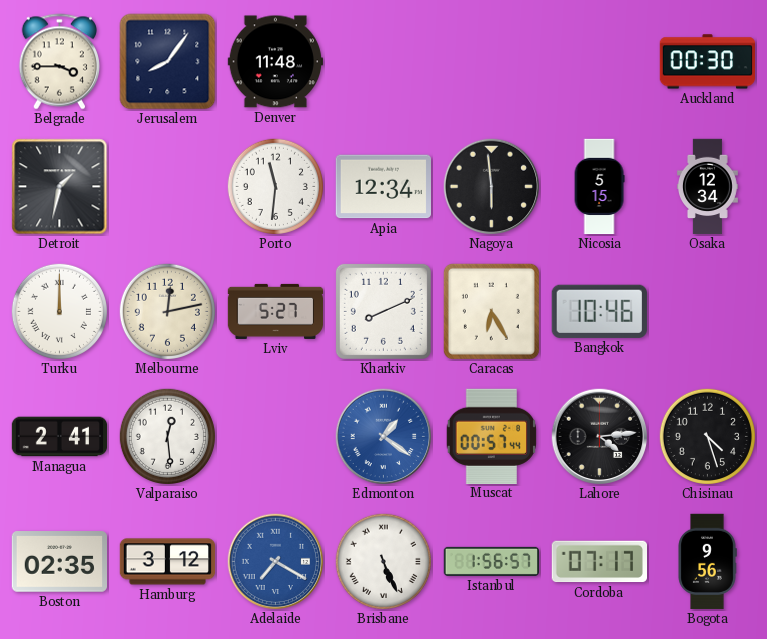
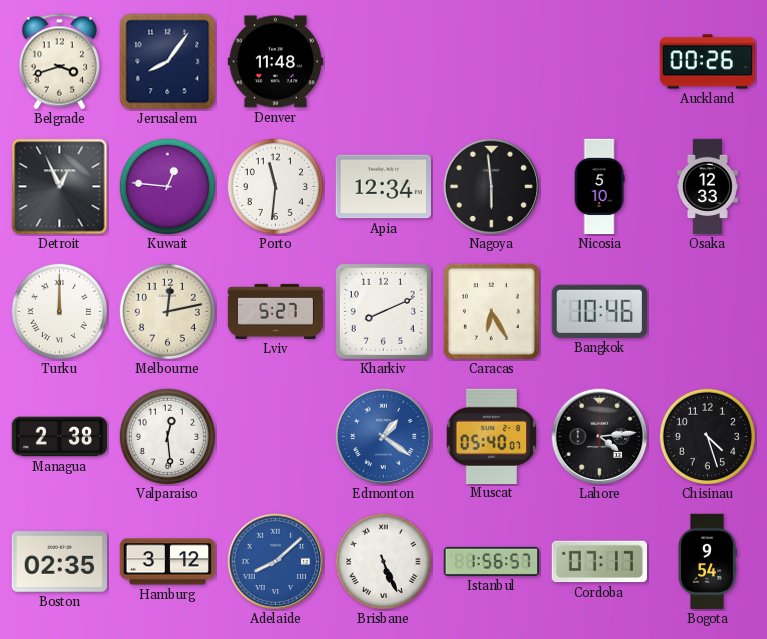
Belgrade: 3:45 -> 3:42 (59, 62)
Auckland: 00:30 -> 00:26 (707, 62)
Detroit: 1:32 -> 12:56 (60, 187)
Kuwait: none -> 12:46 (167, 186)
Nicosia: 5:15 -> 5:10 (599, 187)
Osaka: 12:34 -> 12:33 (707, 187)
Managua: 2:41 -> 2:38 (60, 437)
Muscat: 00:57 -> 05:40 (491, 436)
Adelaide: 7:20 -> 8:08 (276, 562)
Bogota: 9:56 -> 9:54 (707, 562)
